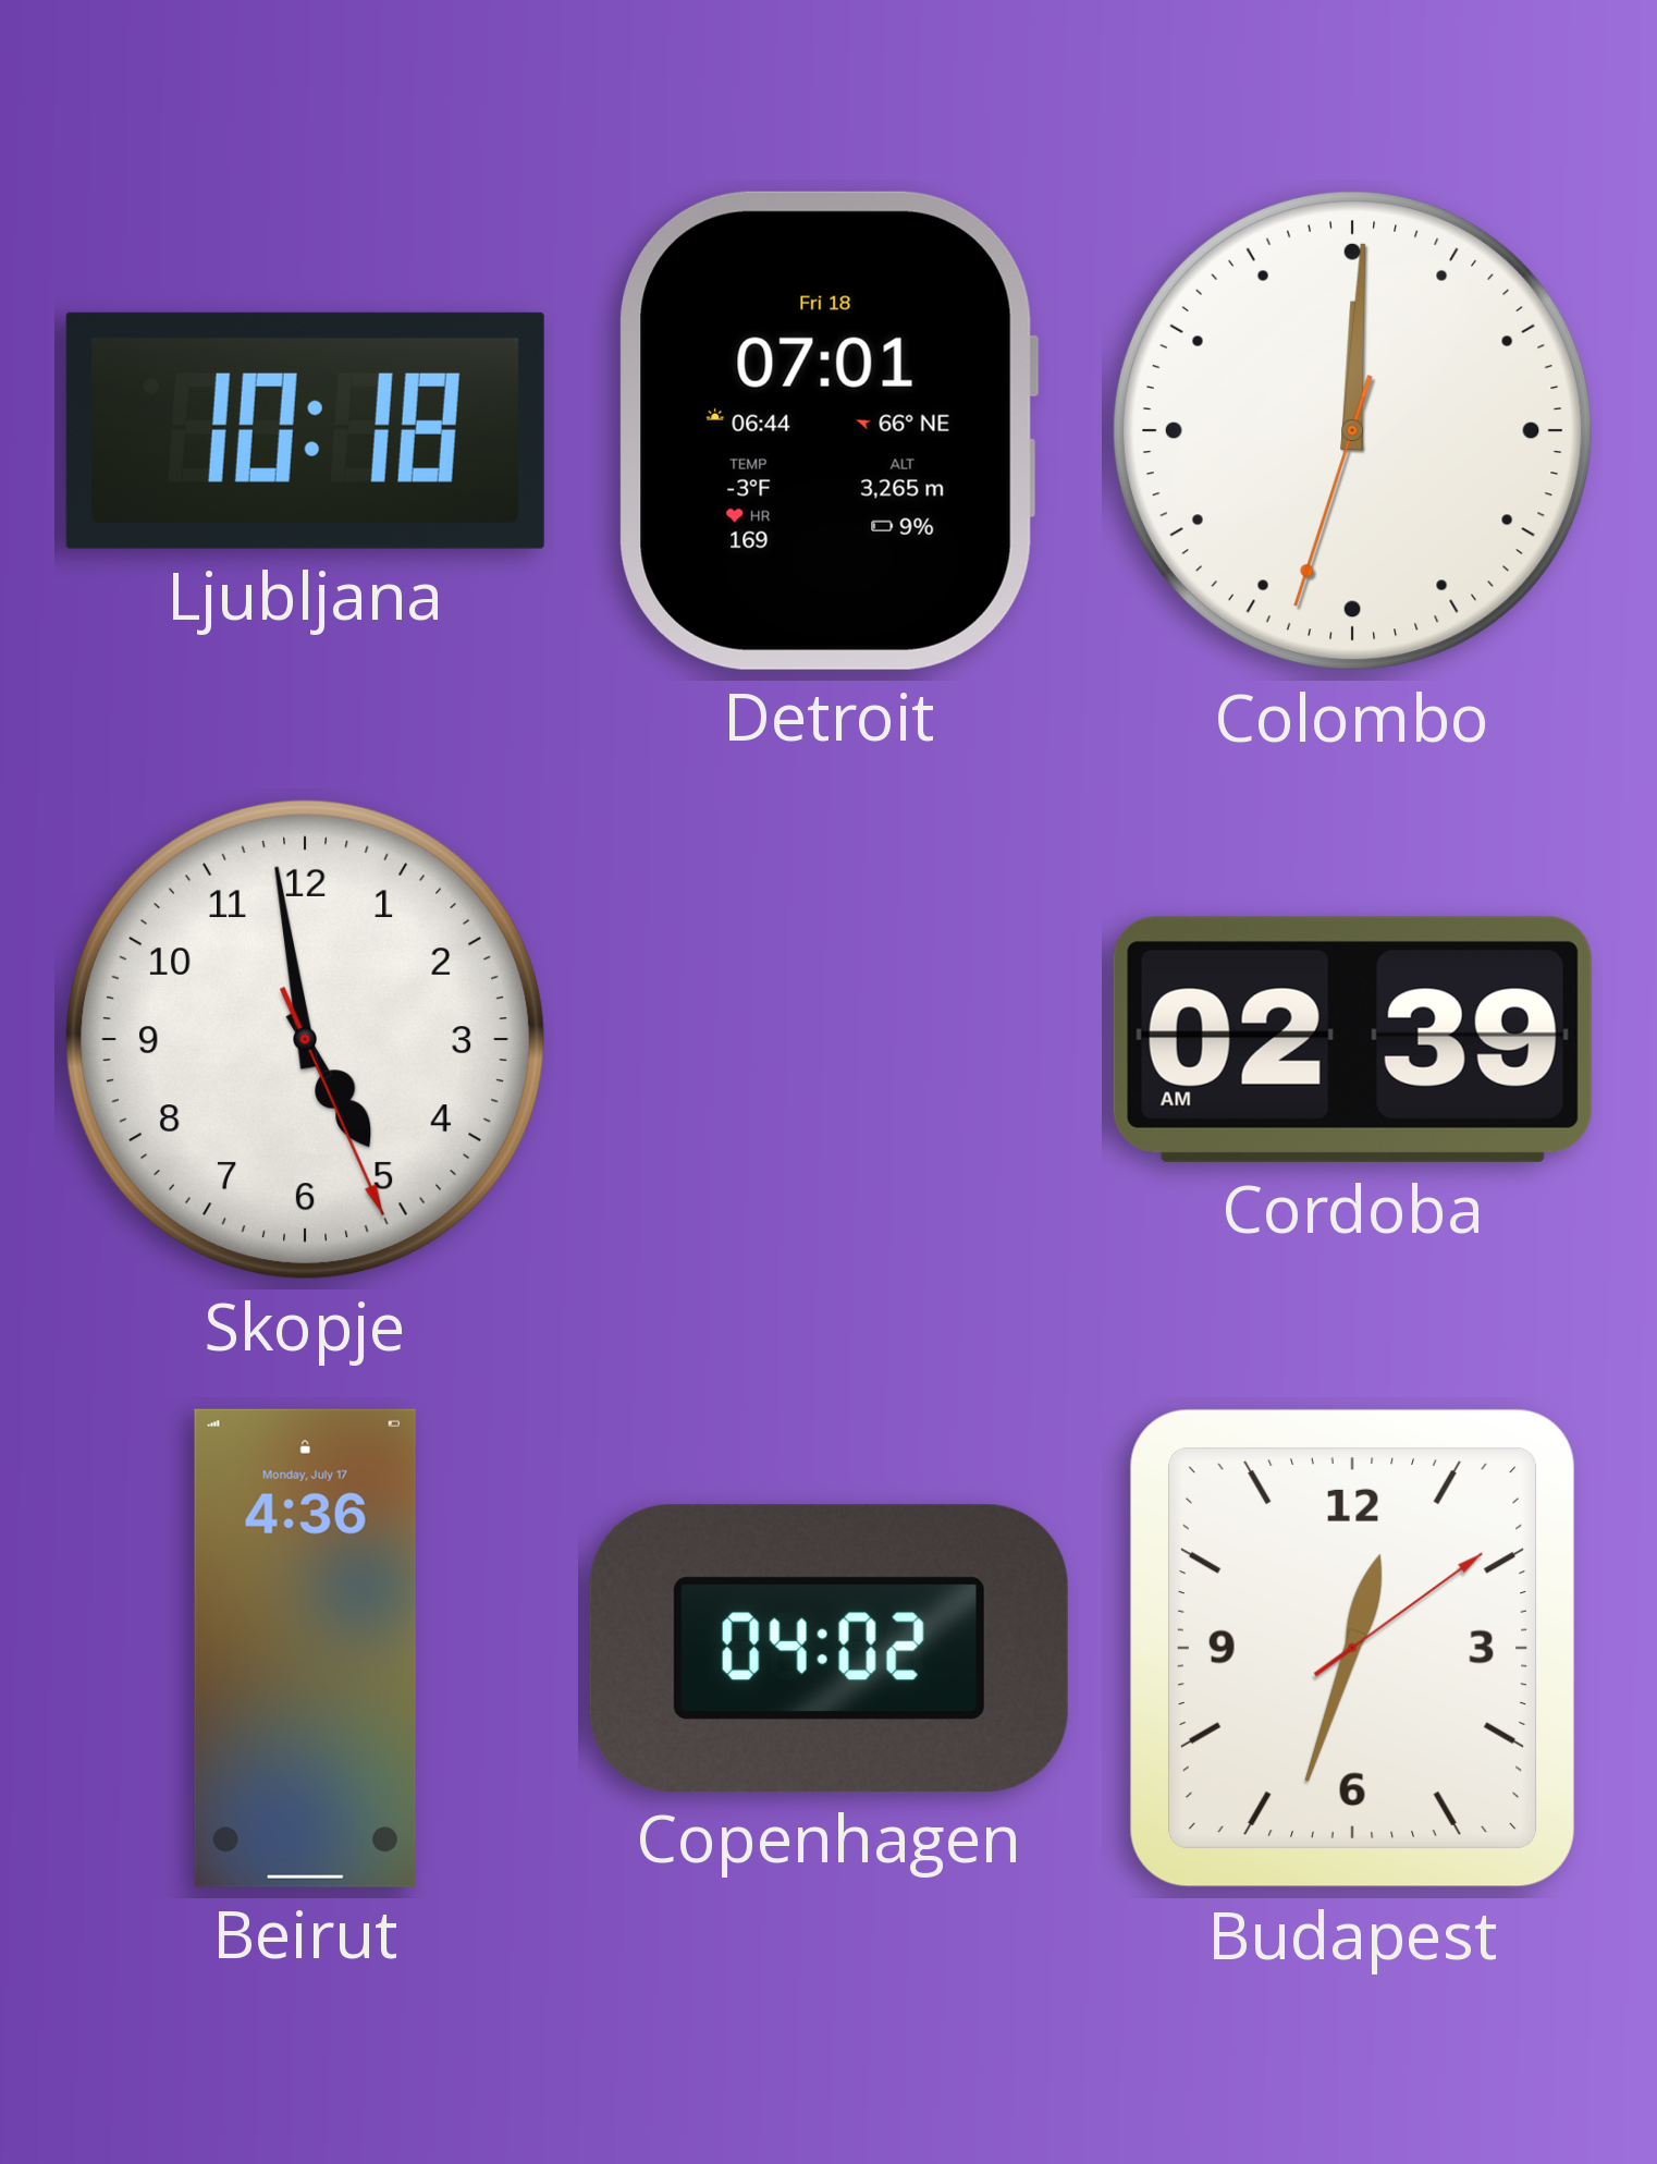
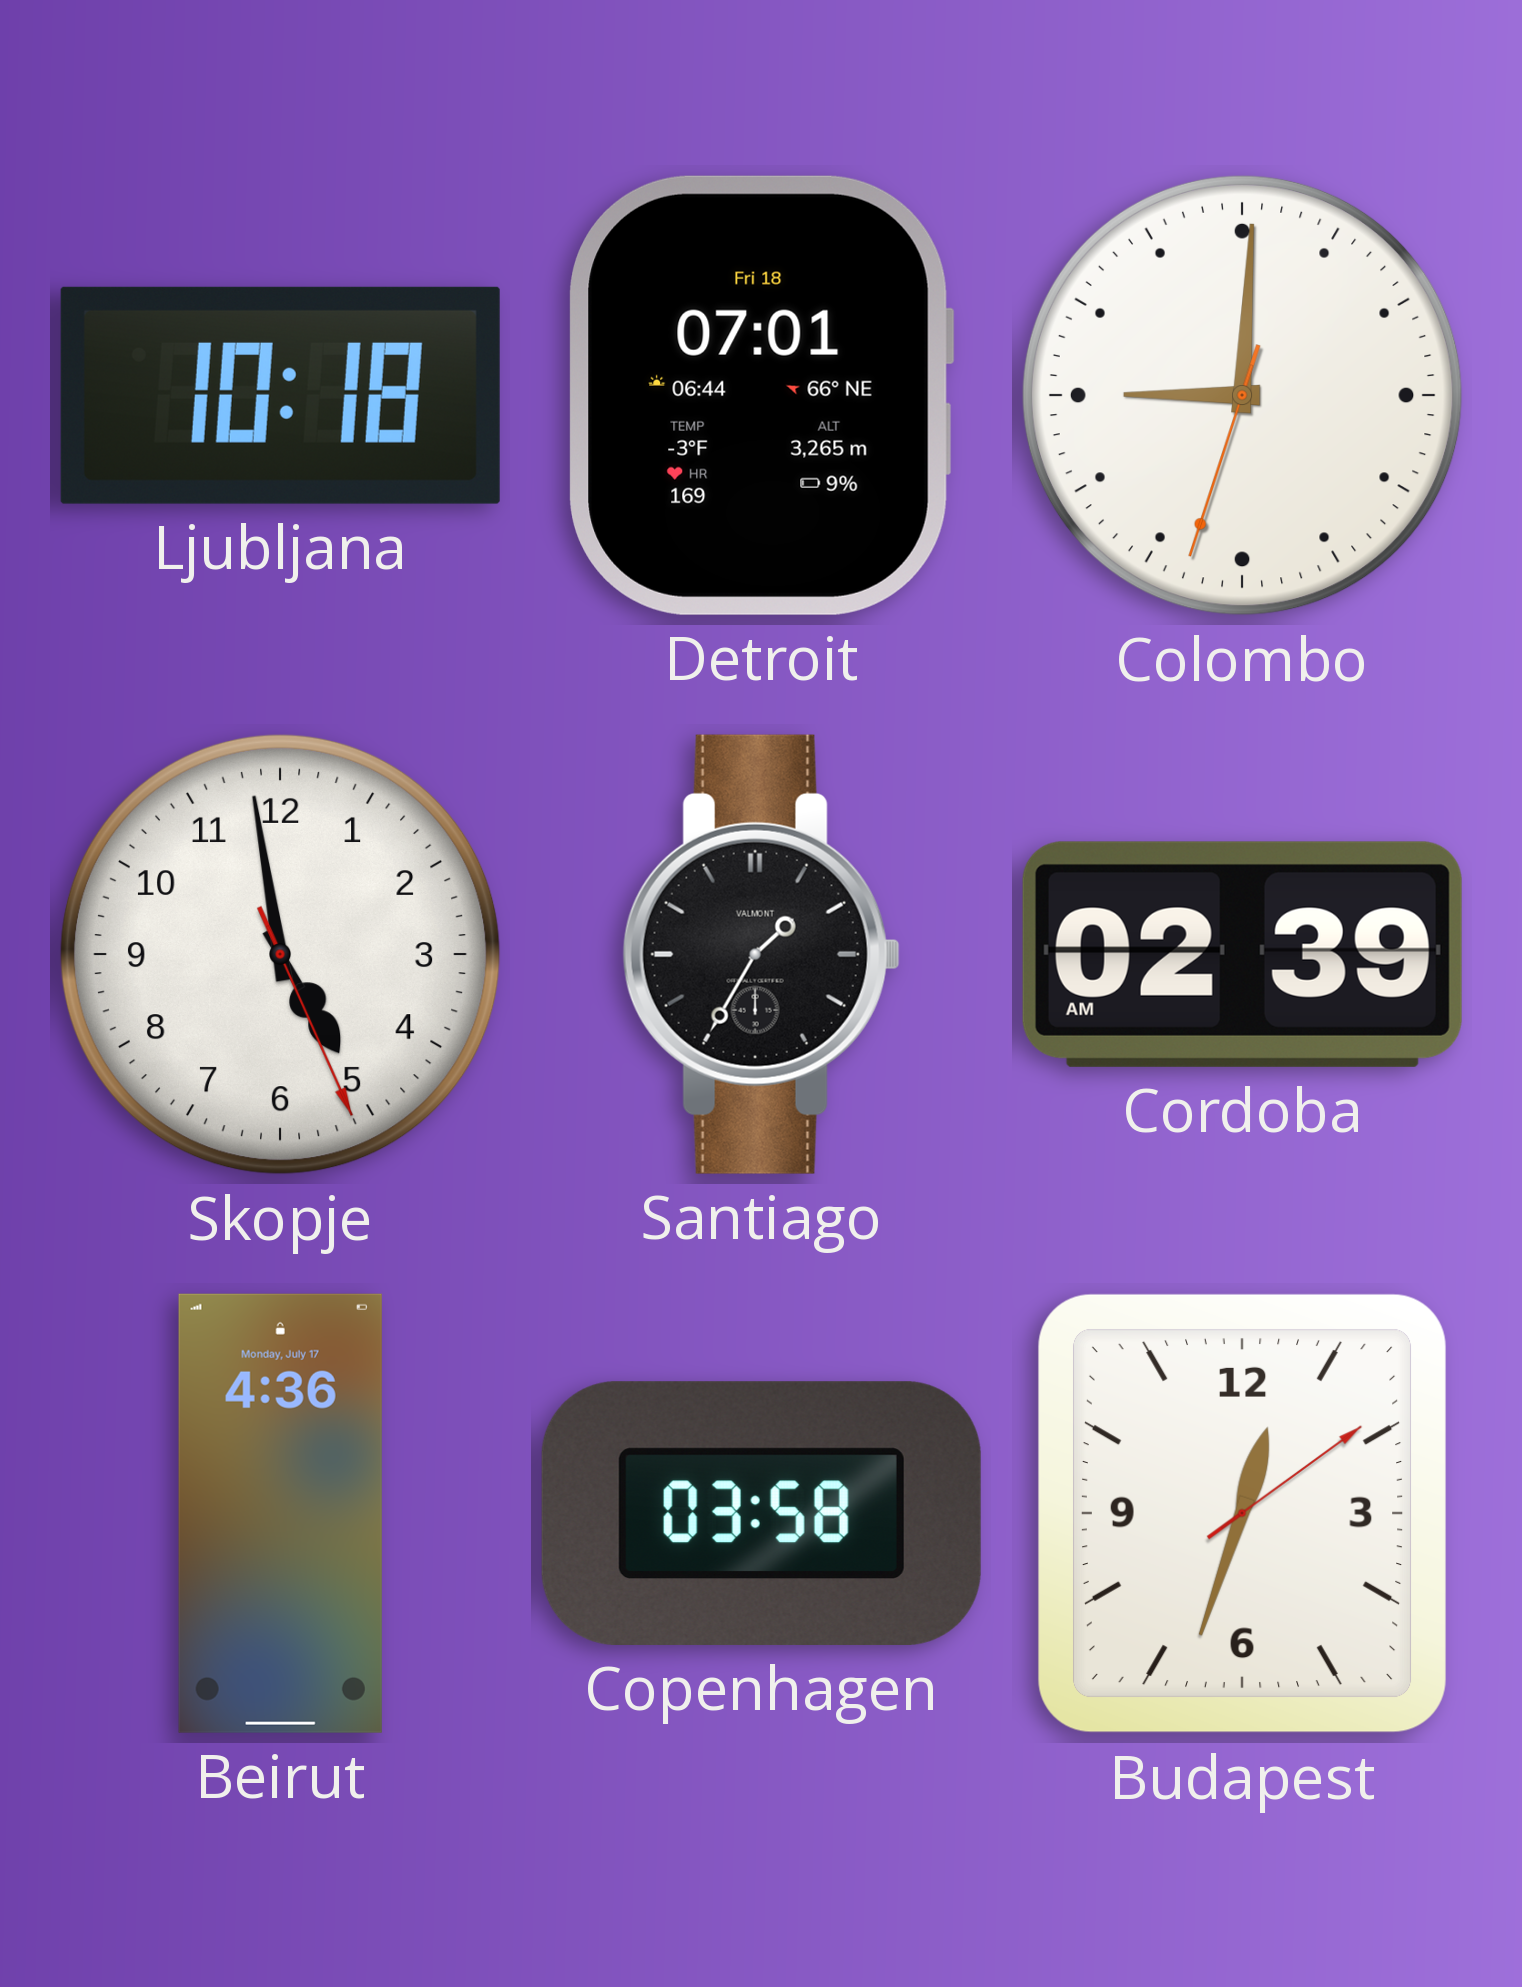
Colombo: 12:00 -> 9:00 (1242, 395)
Santiago: none -> 1:35 (761, 954)
Copenhagen: 04:02 -> 03:58 (761, 1513)
